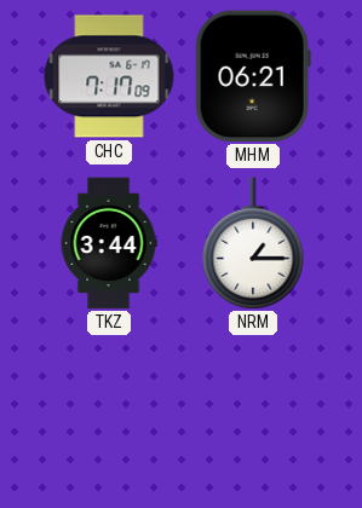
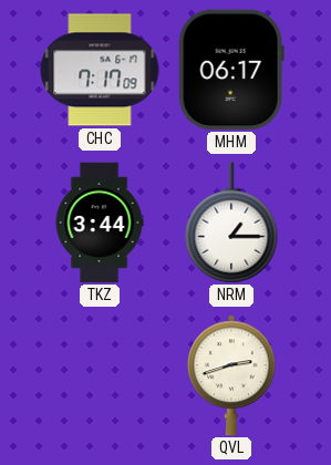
MHM: 06:21 -> 06:17 (231, 70)
QVL: none -> 2:42 (232, 375)
